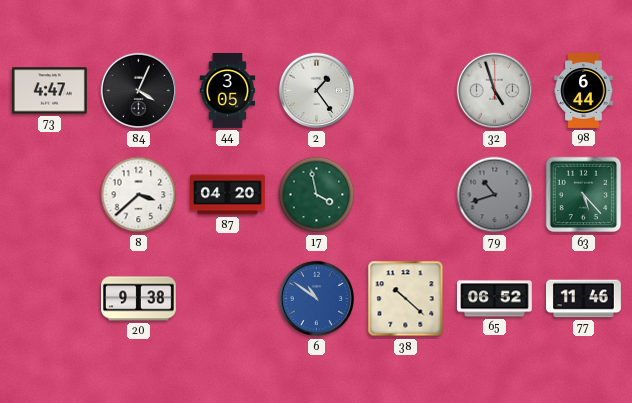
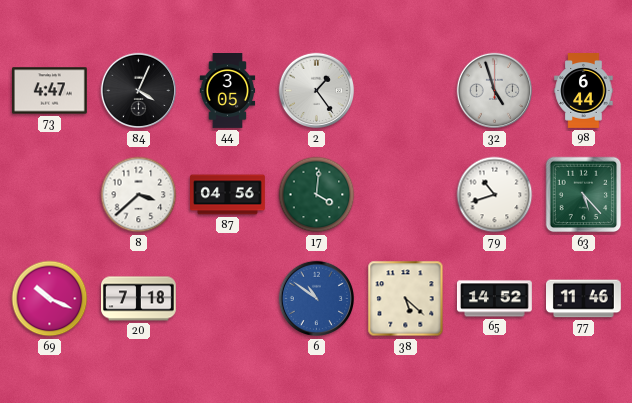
87: 04:20 -> 04:56 (228, 195)
17: 3:58 -> 4:01 (317, 195)
79 dial: grey -> white (495, 195)
69: none -> 10:19 (50, 299)
20: 9:38 -> 7:18 (139, 299)
38: 10:22 -> 5:22 (406, 299)
65: 06:52 -> 14:52 (494, 299)
